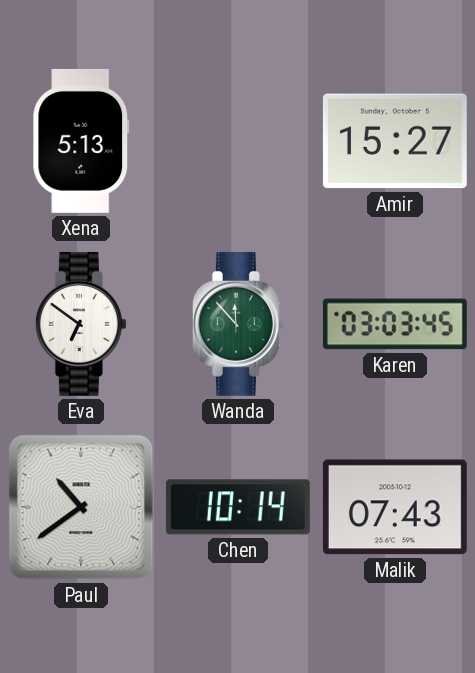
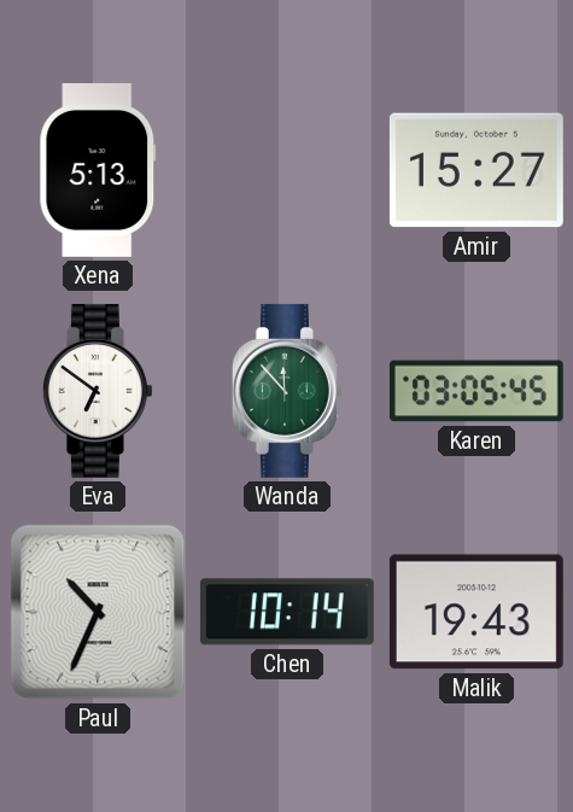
Karen: 03:03 -> 03:05 (476, 391)
Paul: 10:39 -> 10:34 (98, 612)
Malik: 07:43 -> 19:43 (476, 612)
